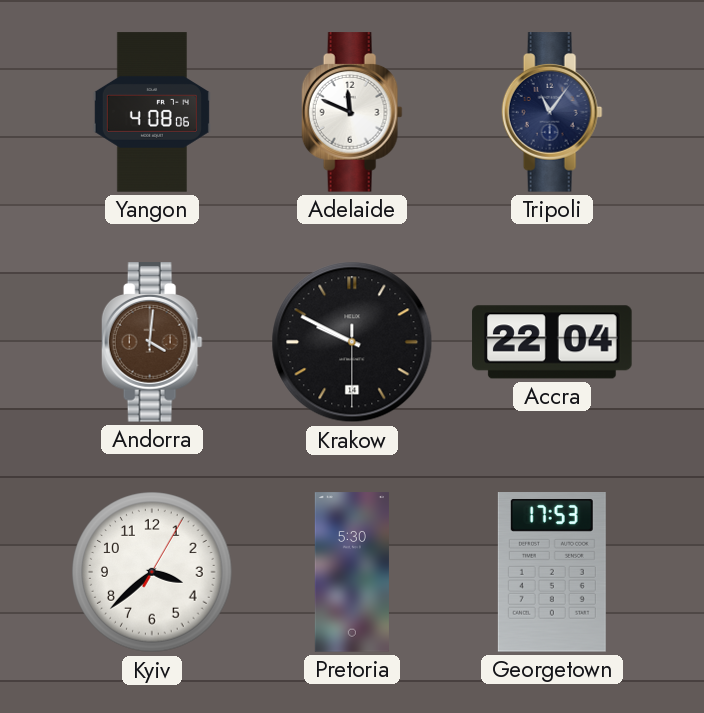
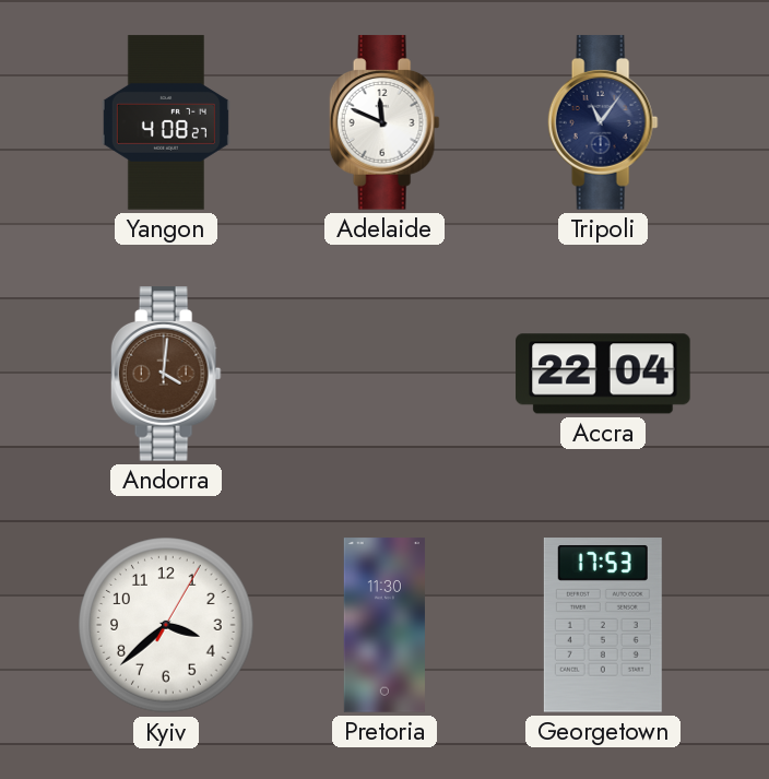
Yangon: 4:08:06 -> 4:08:27 (166, 122)
Krakow: 9:49 -> none (352, 342)
Pretoria: 5:30 -> 11:30 (384, 625)
